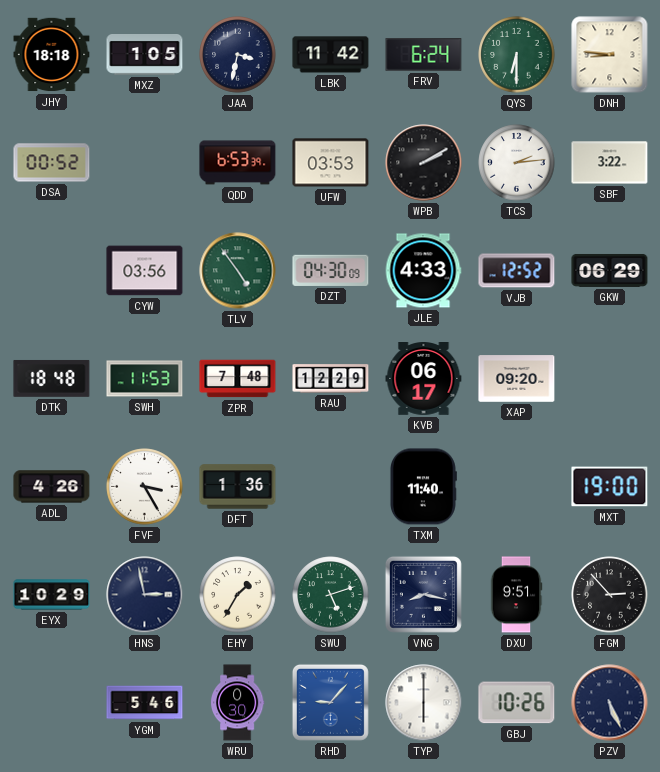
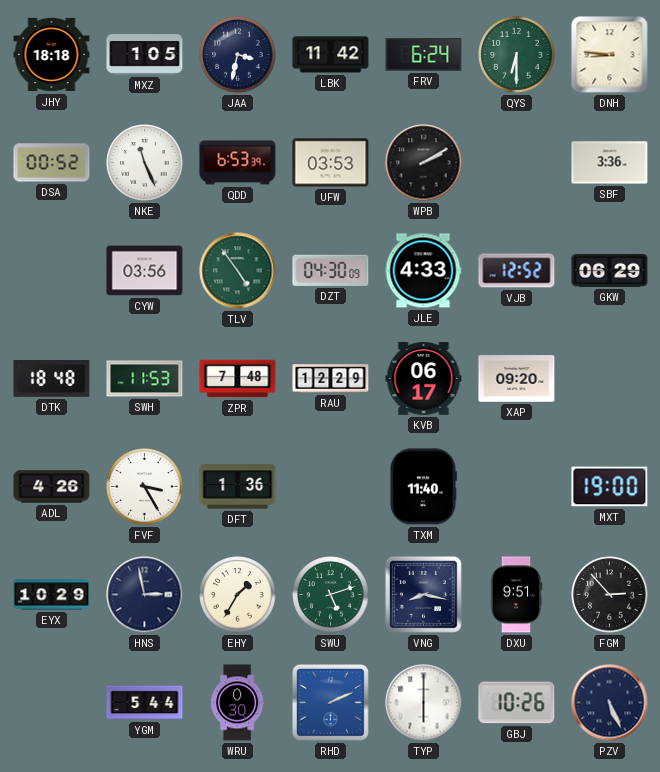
NKE: none -> 11:26 (145, 163)
TCS: 2:14 -> none (517, 163)
SBF: 3:22 -> 3:36 (610, 163)
YGM: 5:46 -> 5:44 (145, 703)
RHD: 9:07 -> 2:11 (330, 702)
